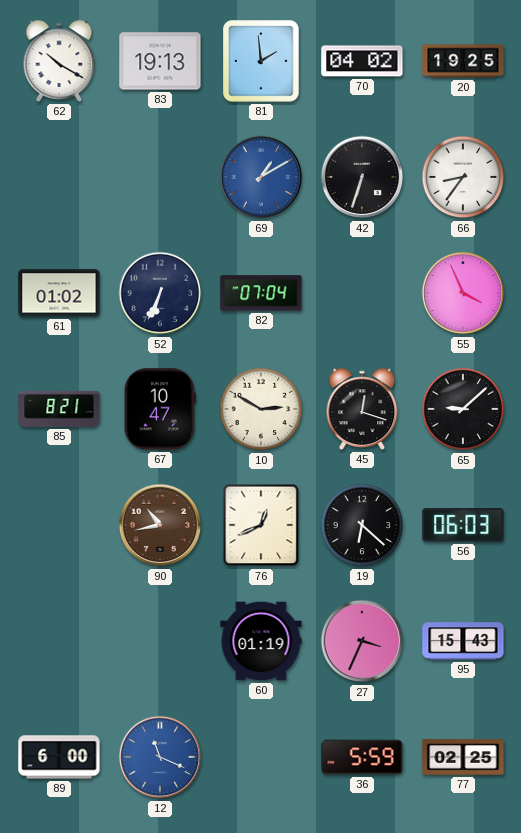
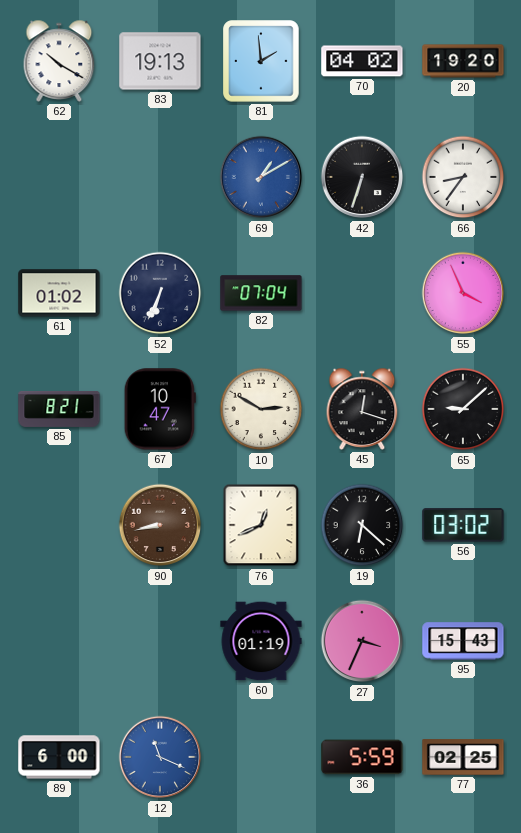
20: 19:25 -> 19:20 (463, 61)
90: 10:43 -> 8:43 (160, 525)
56: 06:03 -> 03:02 (463, 525)
